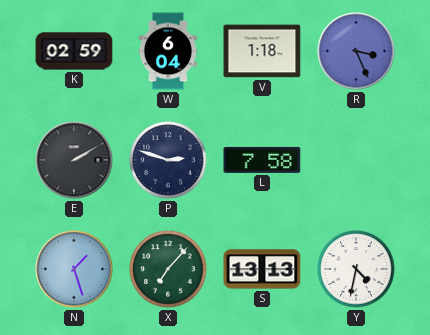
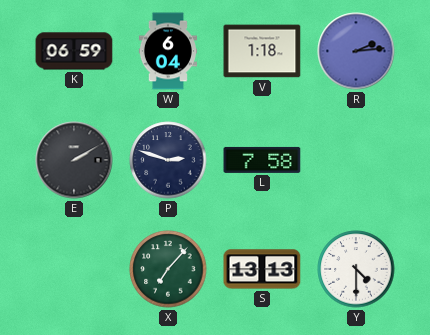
K: 02:59 -> 06:59 (74, 51)
R: 3:26 -> 2:14 (356, 51)
N: 1:27 -> none (74, 269)
Y: 4:32 -> 4:30 (356, 269)
